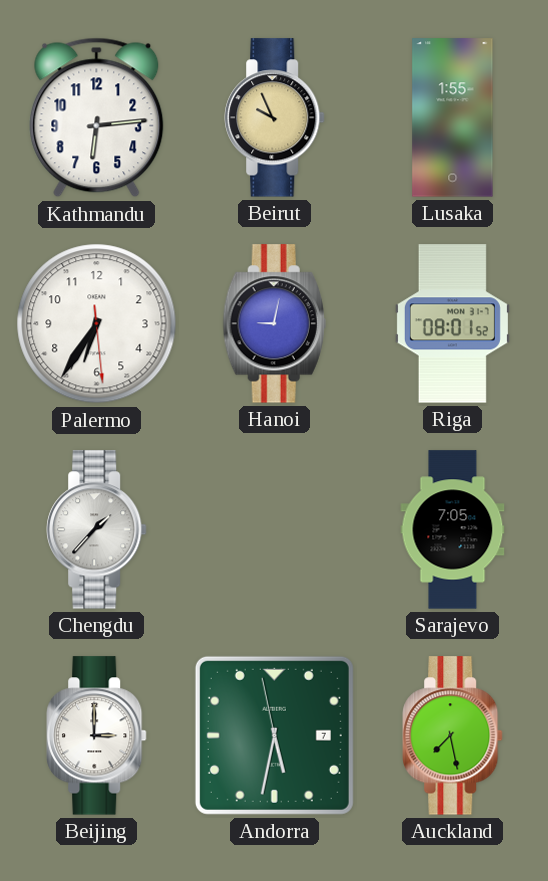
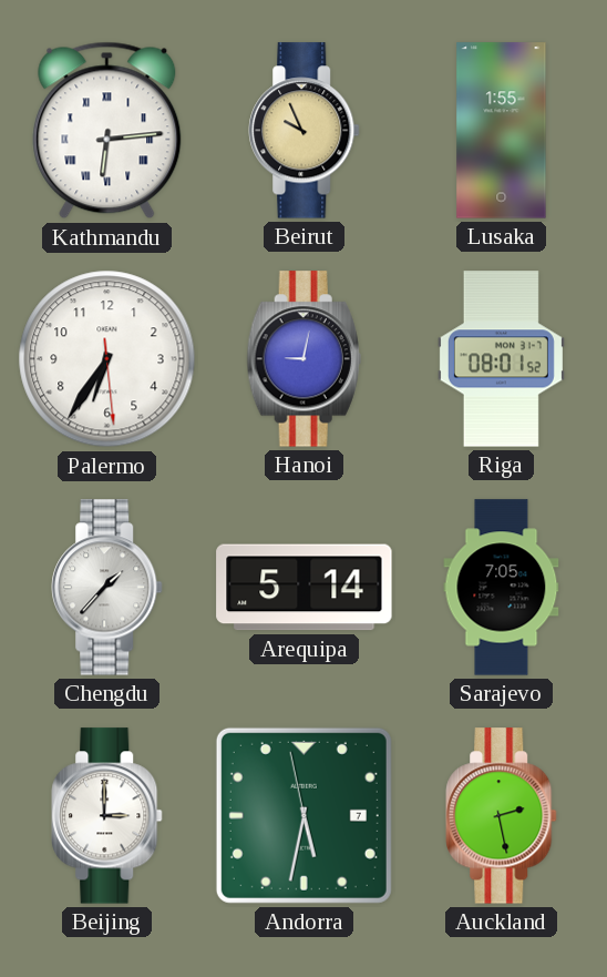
Kathmandu numerals: Arabic -> Roman (107, 131)
Arequipa: none -> 5:14 (305, 588)
Auckland: 7:28 -> 2:28 (502, 816)
